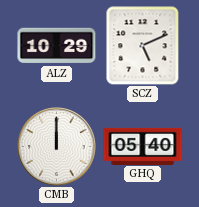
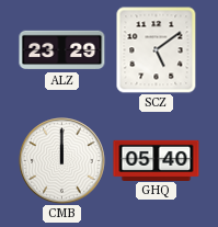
ALZ: 10:29 -> 23:29 (62, 50)
SCZ: 5:11 -> 5:09 (157, 50)
